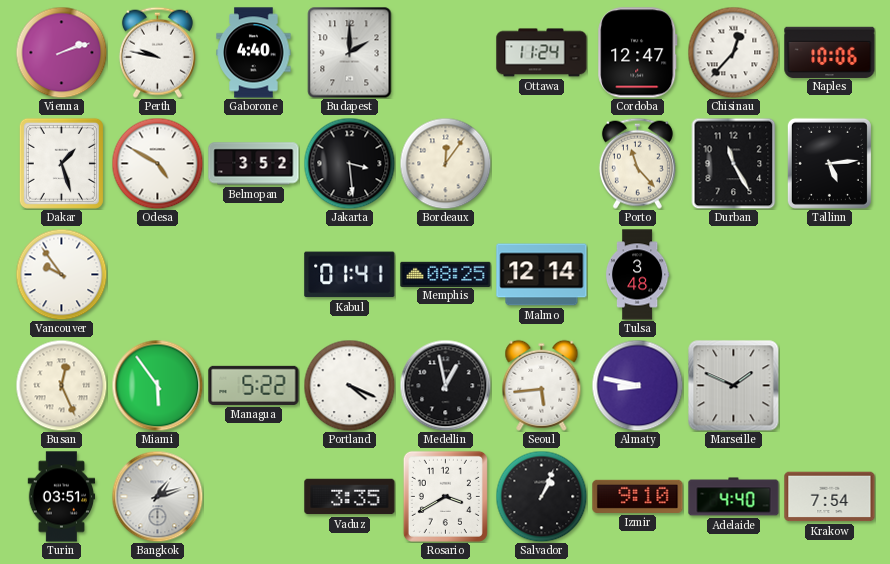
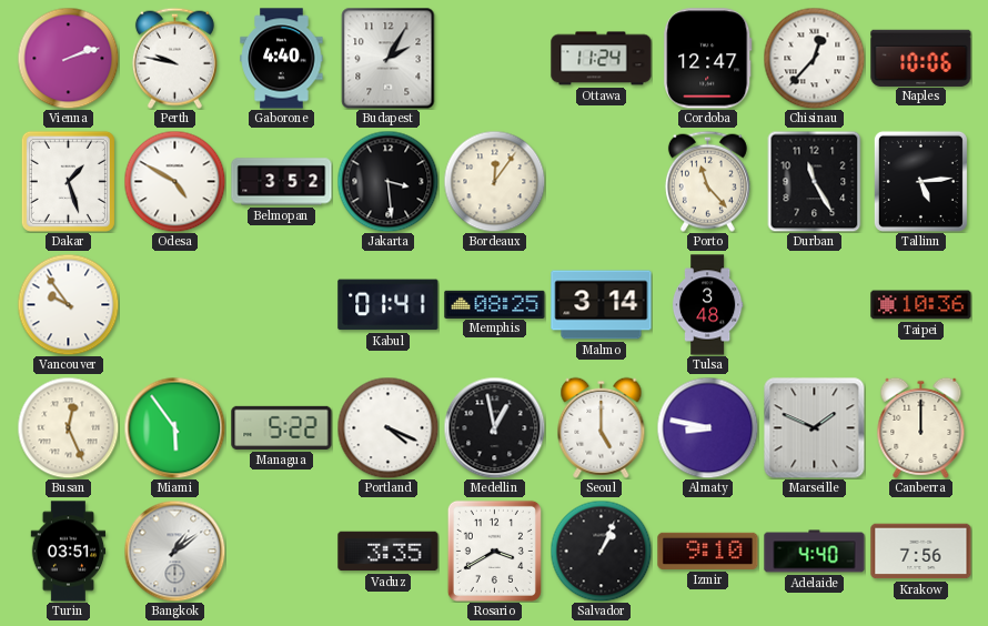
Budapest: 2:00 -> 2:05 (389, 59)
Malmo: 12:14 -> 3:14 (602, 305)
Taipei: none -> 10:36 (921, 305)
Seoul: 5:44 -> 5:00 (602, 427)
Canberra: none -> 12:00 (921, 427)
Bangkok: 1:12 -> 1:09 (174, 551)
Krakow: 7:54 -> 7:56 (921, 552)
